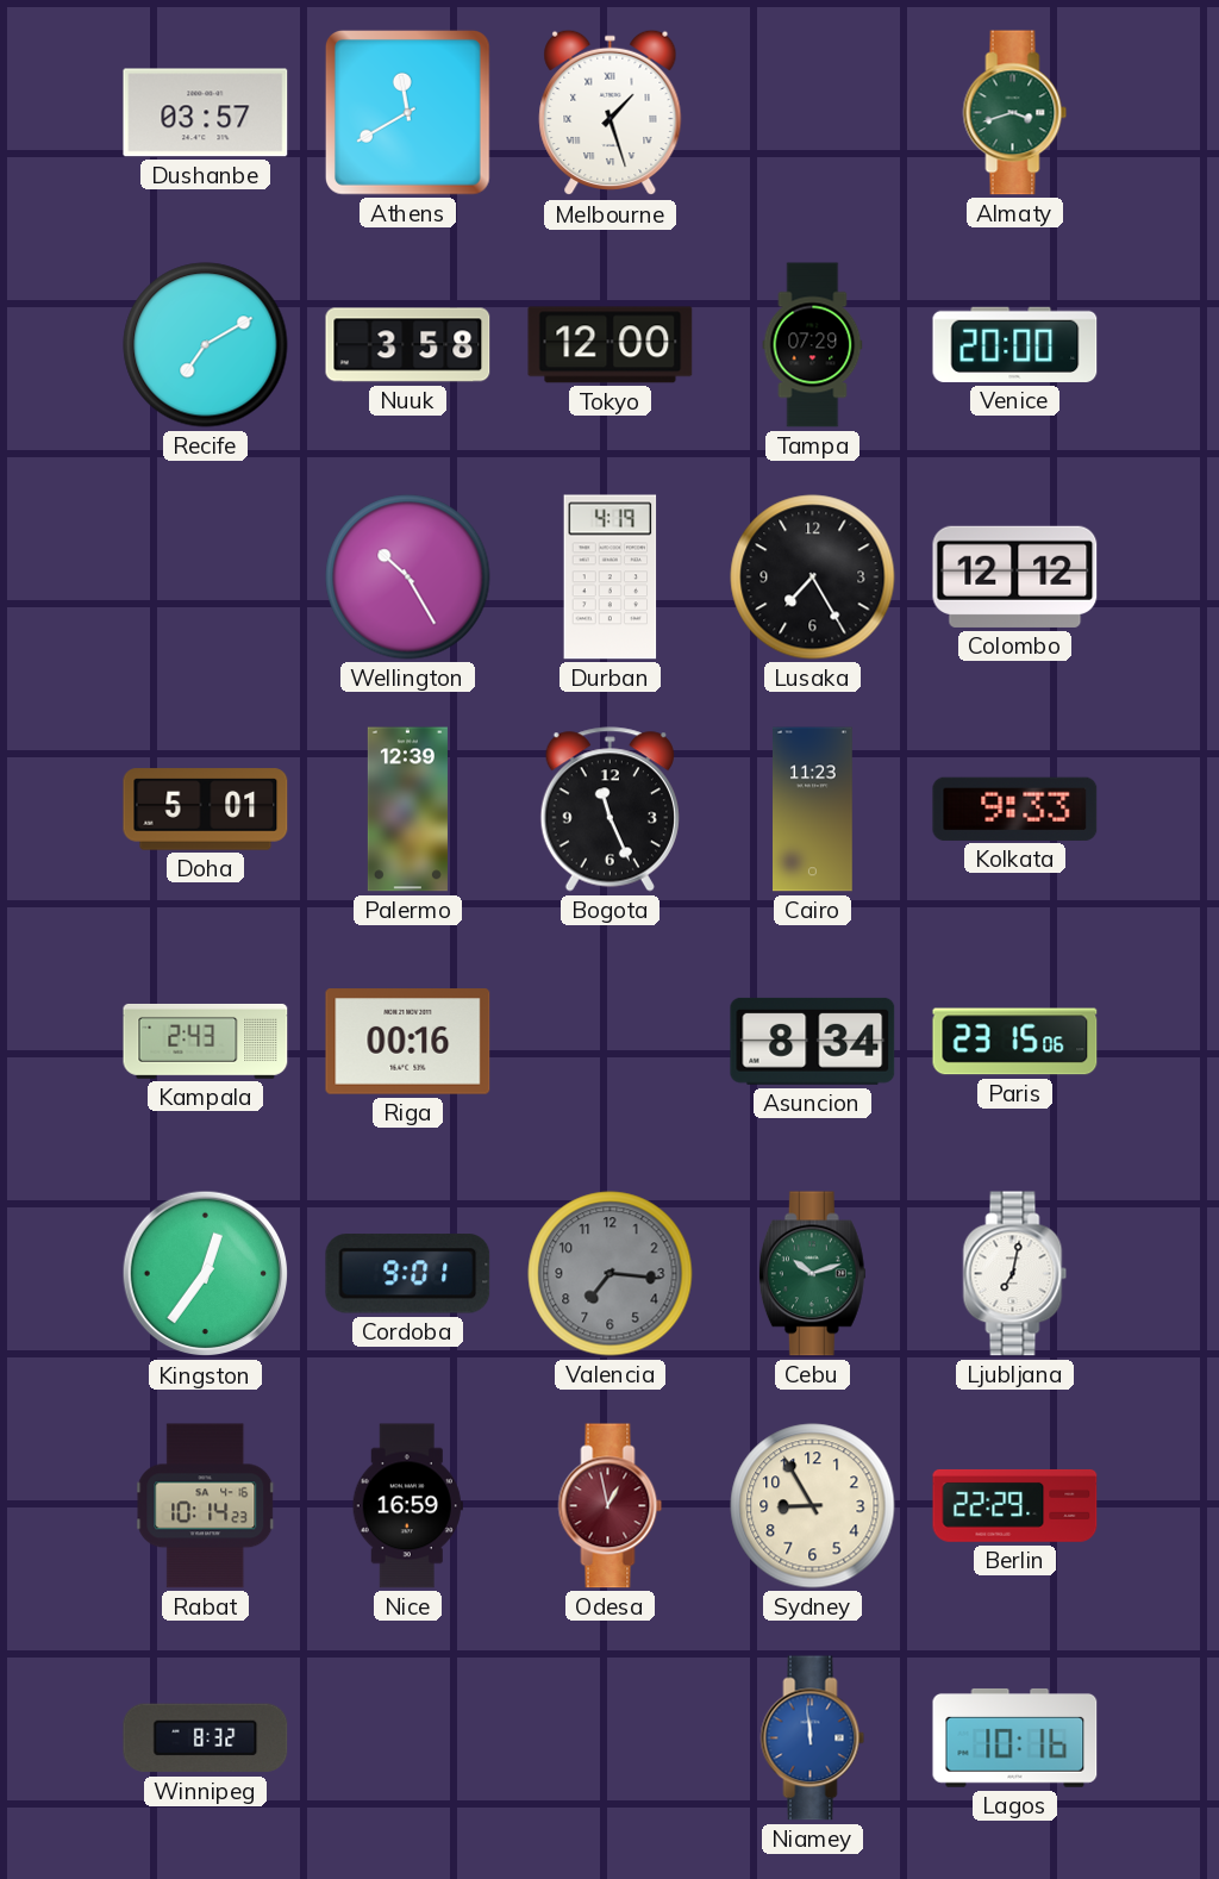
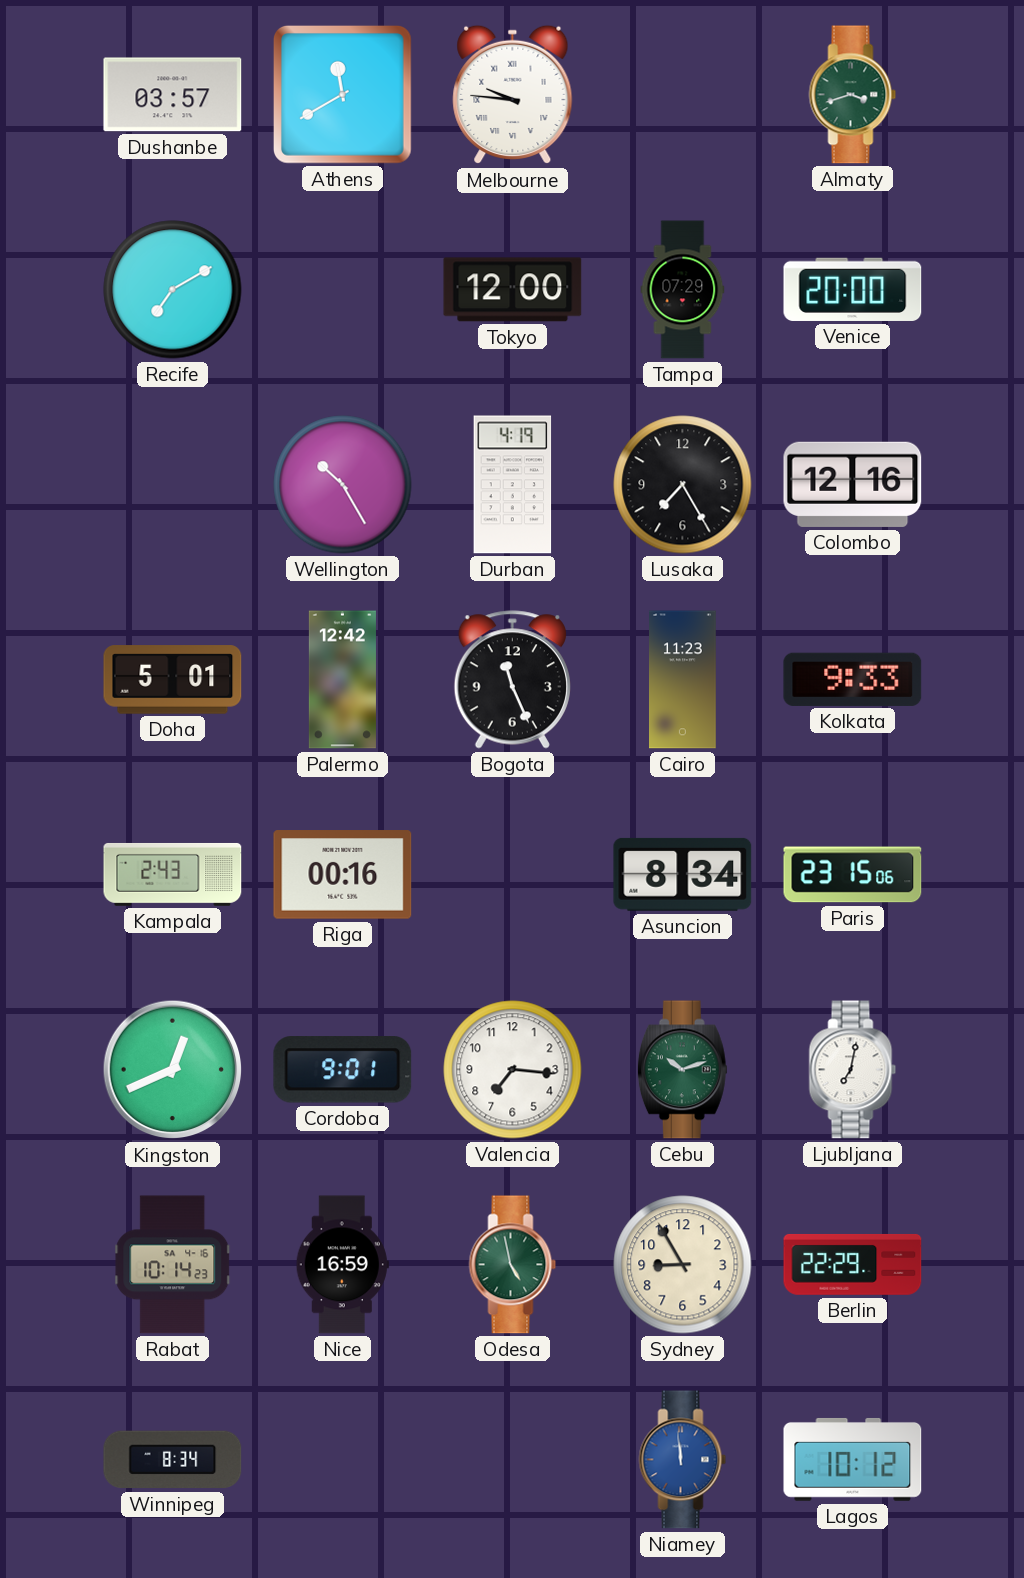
Melbourne: 1:27 -> 9:46 (513, 95)
Nuuk: 3:58 -> none (408, 345)
Colombo: 12:12 -> 12:16 (853, 484)
Palermo: 12:39 -> 12:42 (342, 680)
Kingston: 12:36 -> 12:41 (173, 1070)
Valencia dial: grey -> white (513, 1070)
Odesa: 12:58 -> 4:58 (513, 1265)
Odesa dial: burgundy -> green (513, 1265)
Winnipeg: 8:32 -> 8:34 (173, 1460)
Lagos: 10:16 -> 10:12 (853, 1459)
